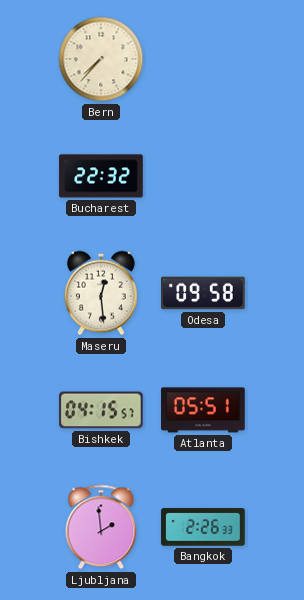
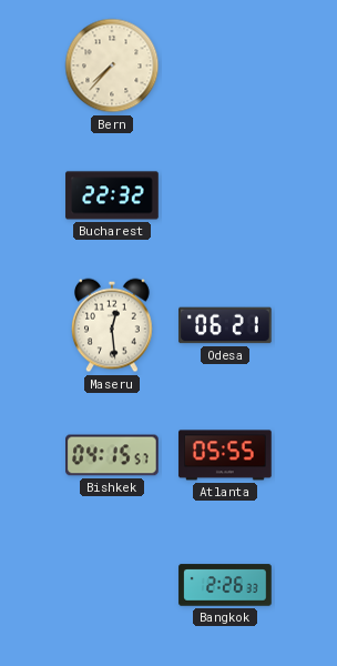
Odesa: 09:58 -> 06:21 (225, 325)
Atlanta: 05:51 -> 05:55 (225, 455)
Ljubljana: 1:59 -> none (101, 527)
